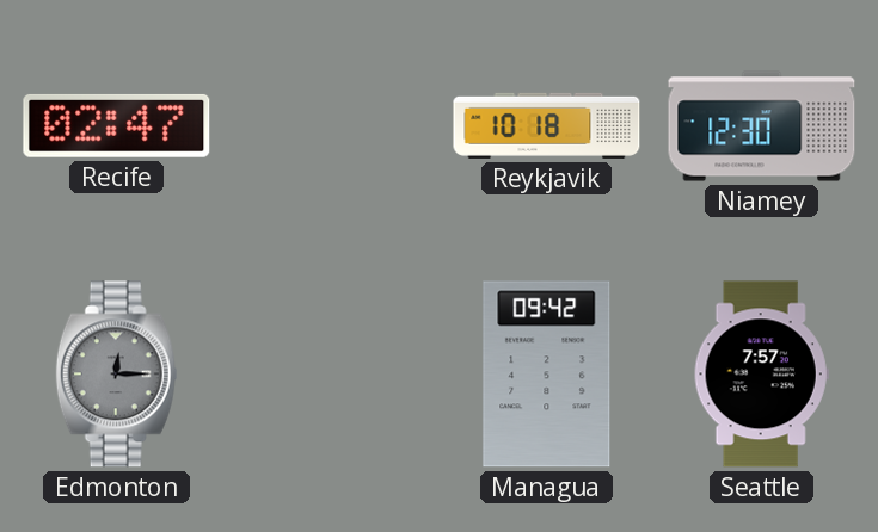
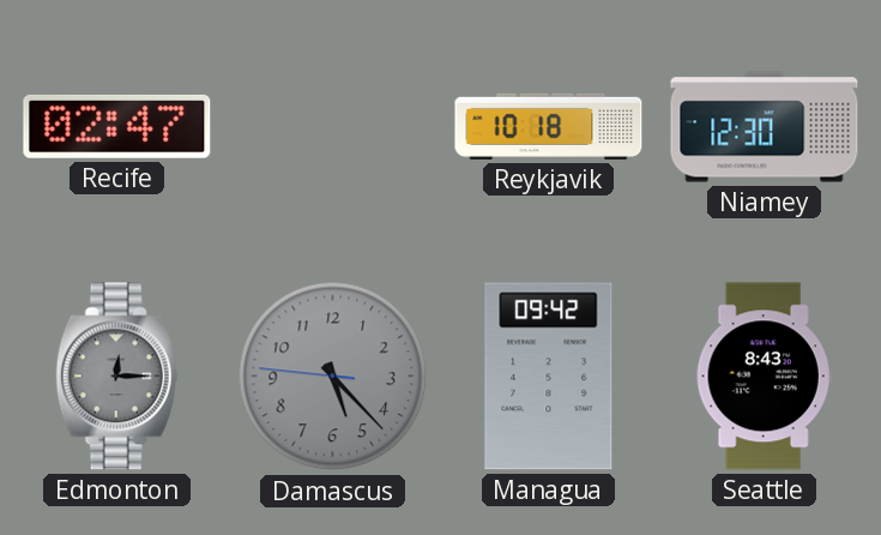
Damascus: none -> 5:22 (333, 377)
Seattle: 7:57 -> 8:43 (764, 377)
